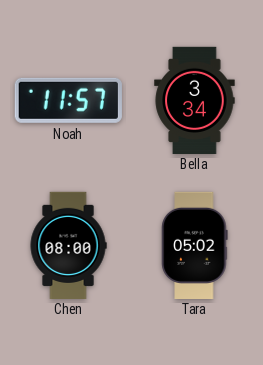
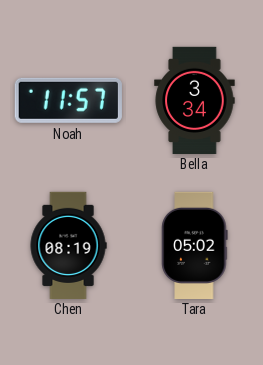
Chen: 08:00 -> 08:19 (68, 245)
